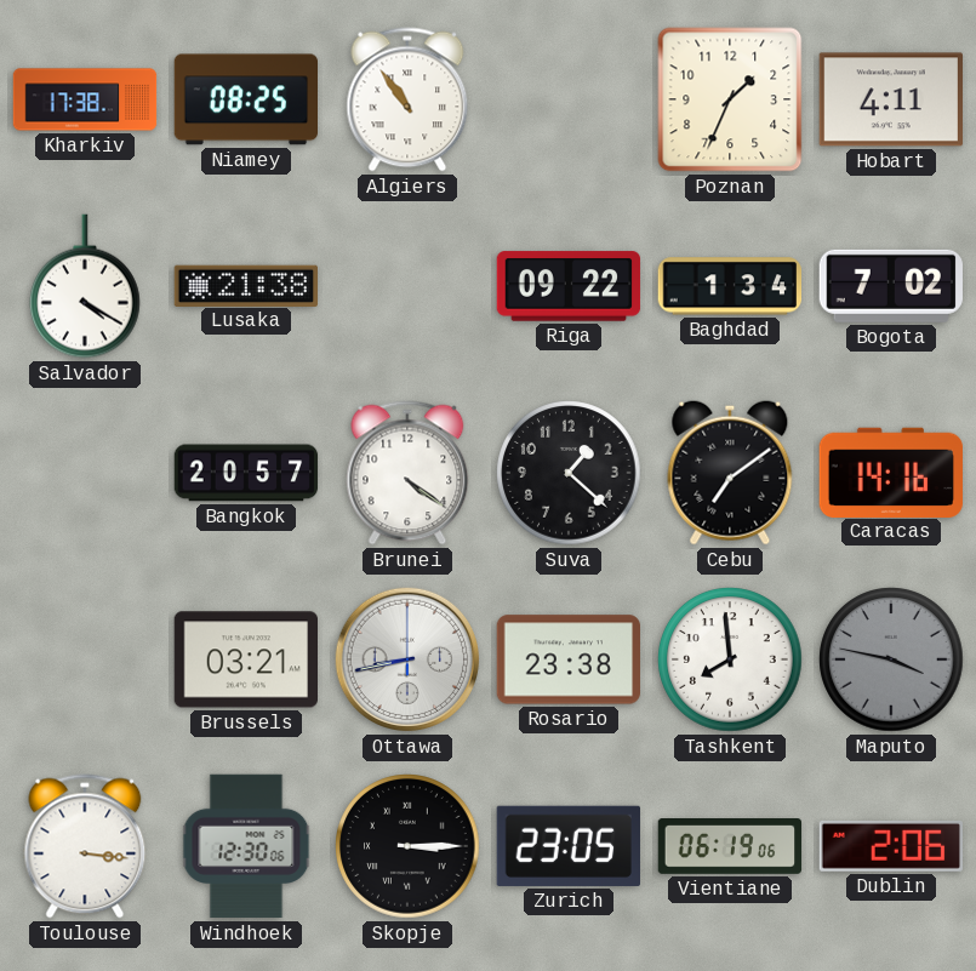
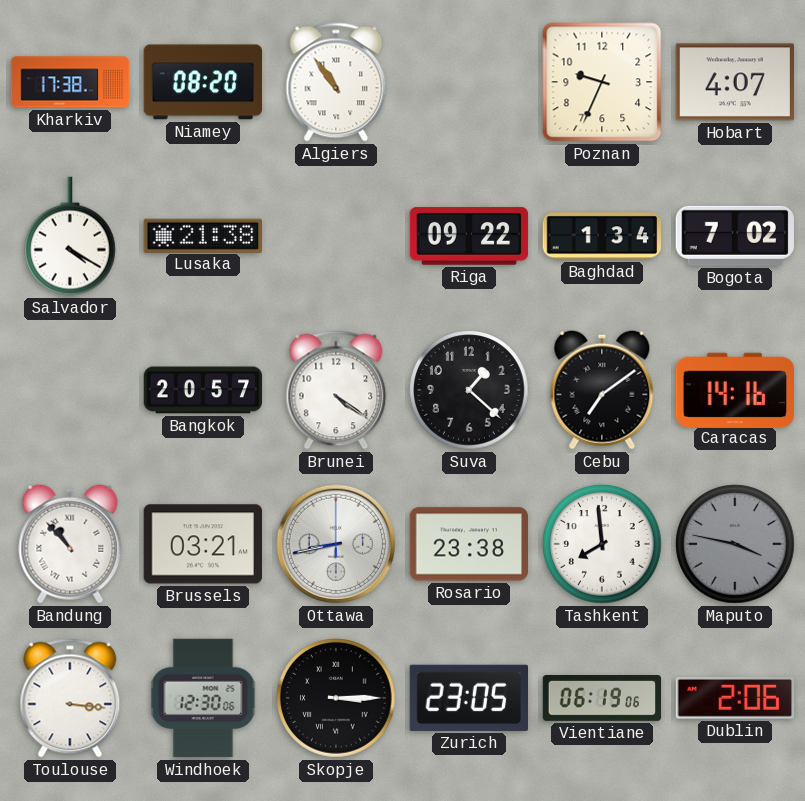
Niamey: 08:25 -> 08:20 (202, 82)
Poznan: 1:34 -> 9:34 (602, 82)
Hobart: 4:11 -> 4:07 (734, 82)
Bandung: none -> 10:53 (70, 544)
